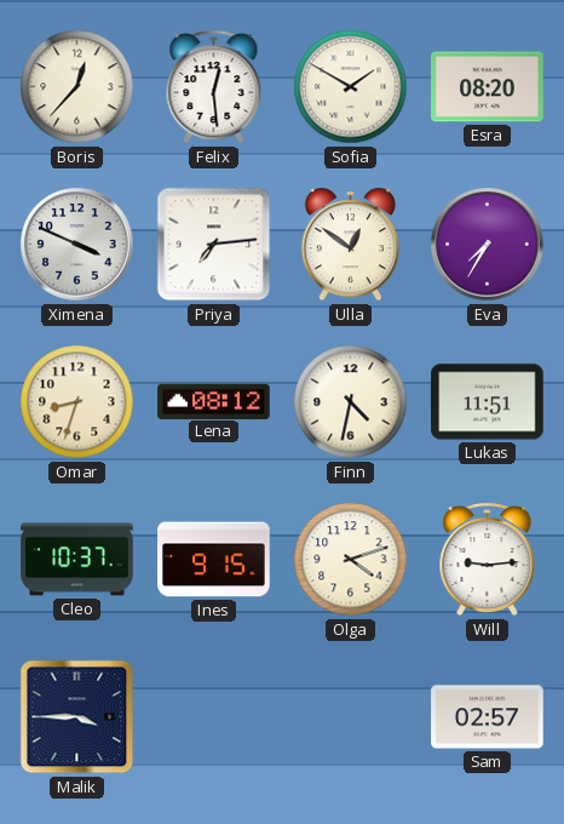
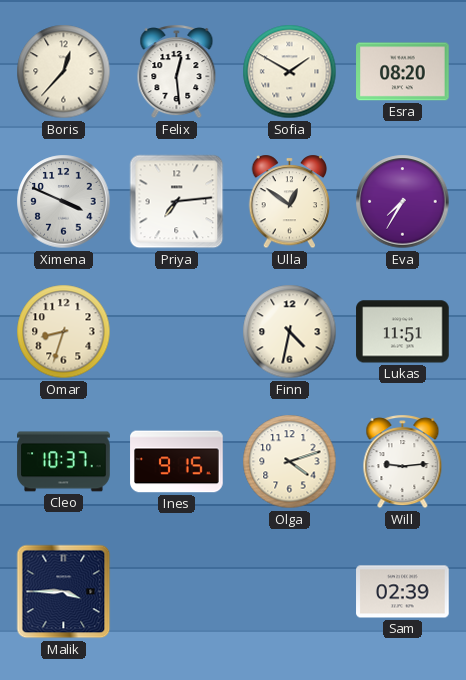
Lena: 08:12 -> none (214, 401)
Sam: 02:57 -> 02:39 (403, 592)
